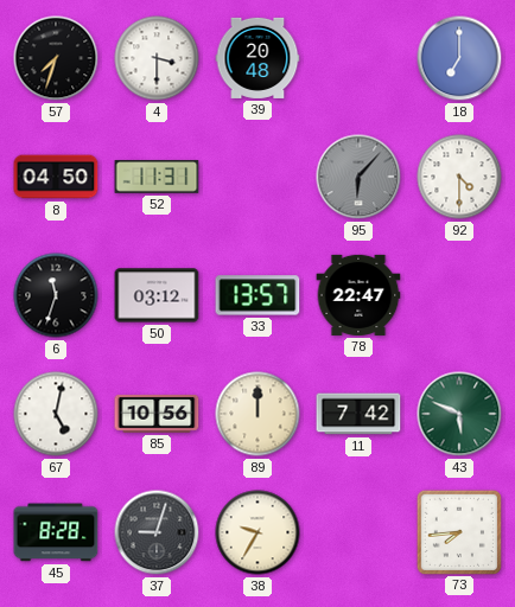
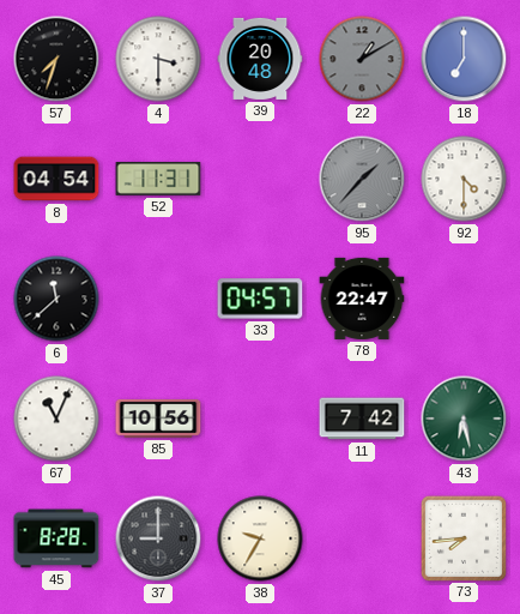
22: none -> 1:10 (362, 59)
8: 04:50 -> 04:54 (56, 179)
95: 6:07 -> 1:37 (362, 179)
6: 11:33 -> 11:38 (56, 299)
50: 03:12 -> none (157, 295)
33: 13:57 -> 04:57 (260, 299)
67: 5:02 -> 11:04 (56, 419)
89: 12:00 -> none (257, 414)
43: 5:49 -> 6:28 (464, 419)
37: 9:03 -> 9:00 (158, 538)
